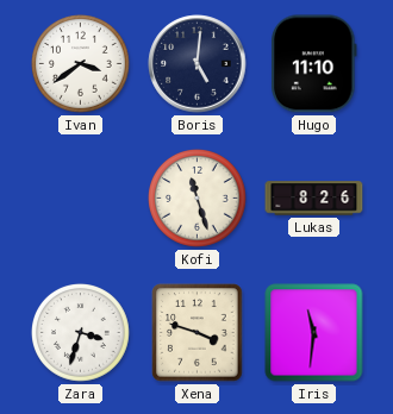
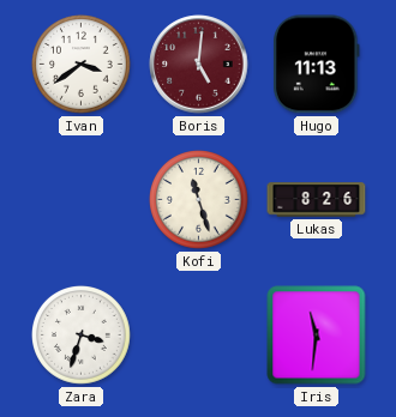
Boris dial: navy -> burgundy (199, 65)
Hugo: 11:10 -> 11:13 (317, 65)
Xena: 3:48 -> none (198, 333)
